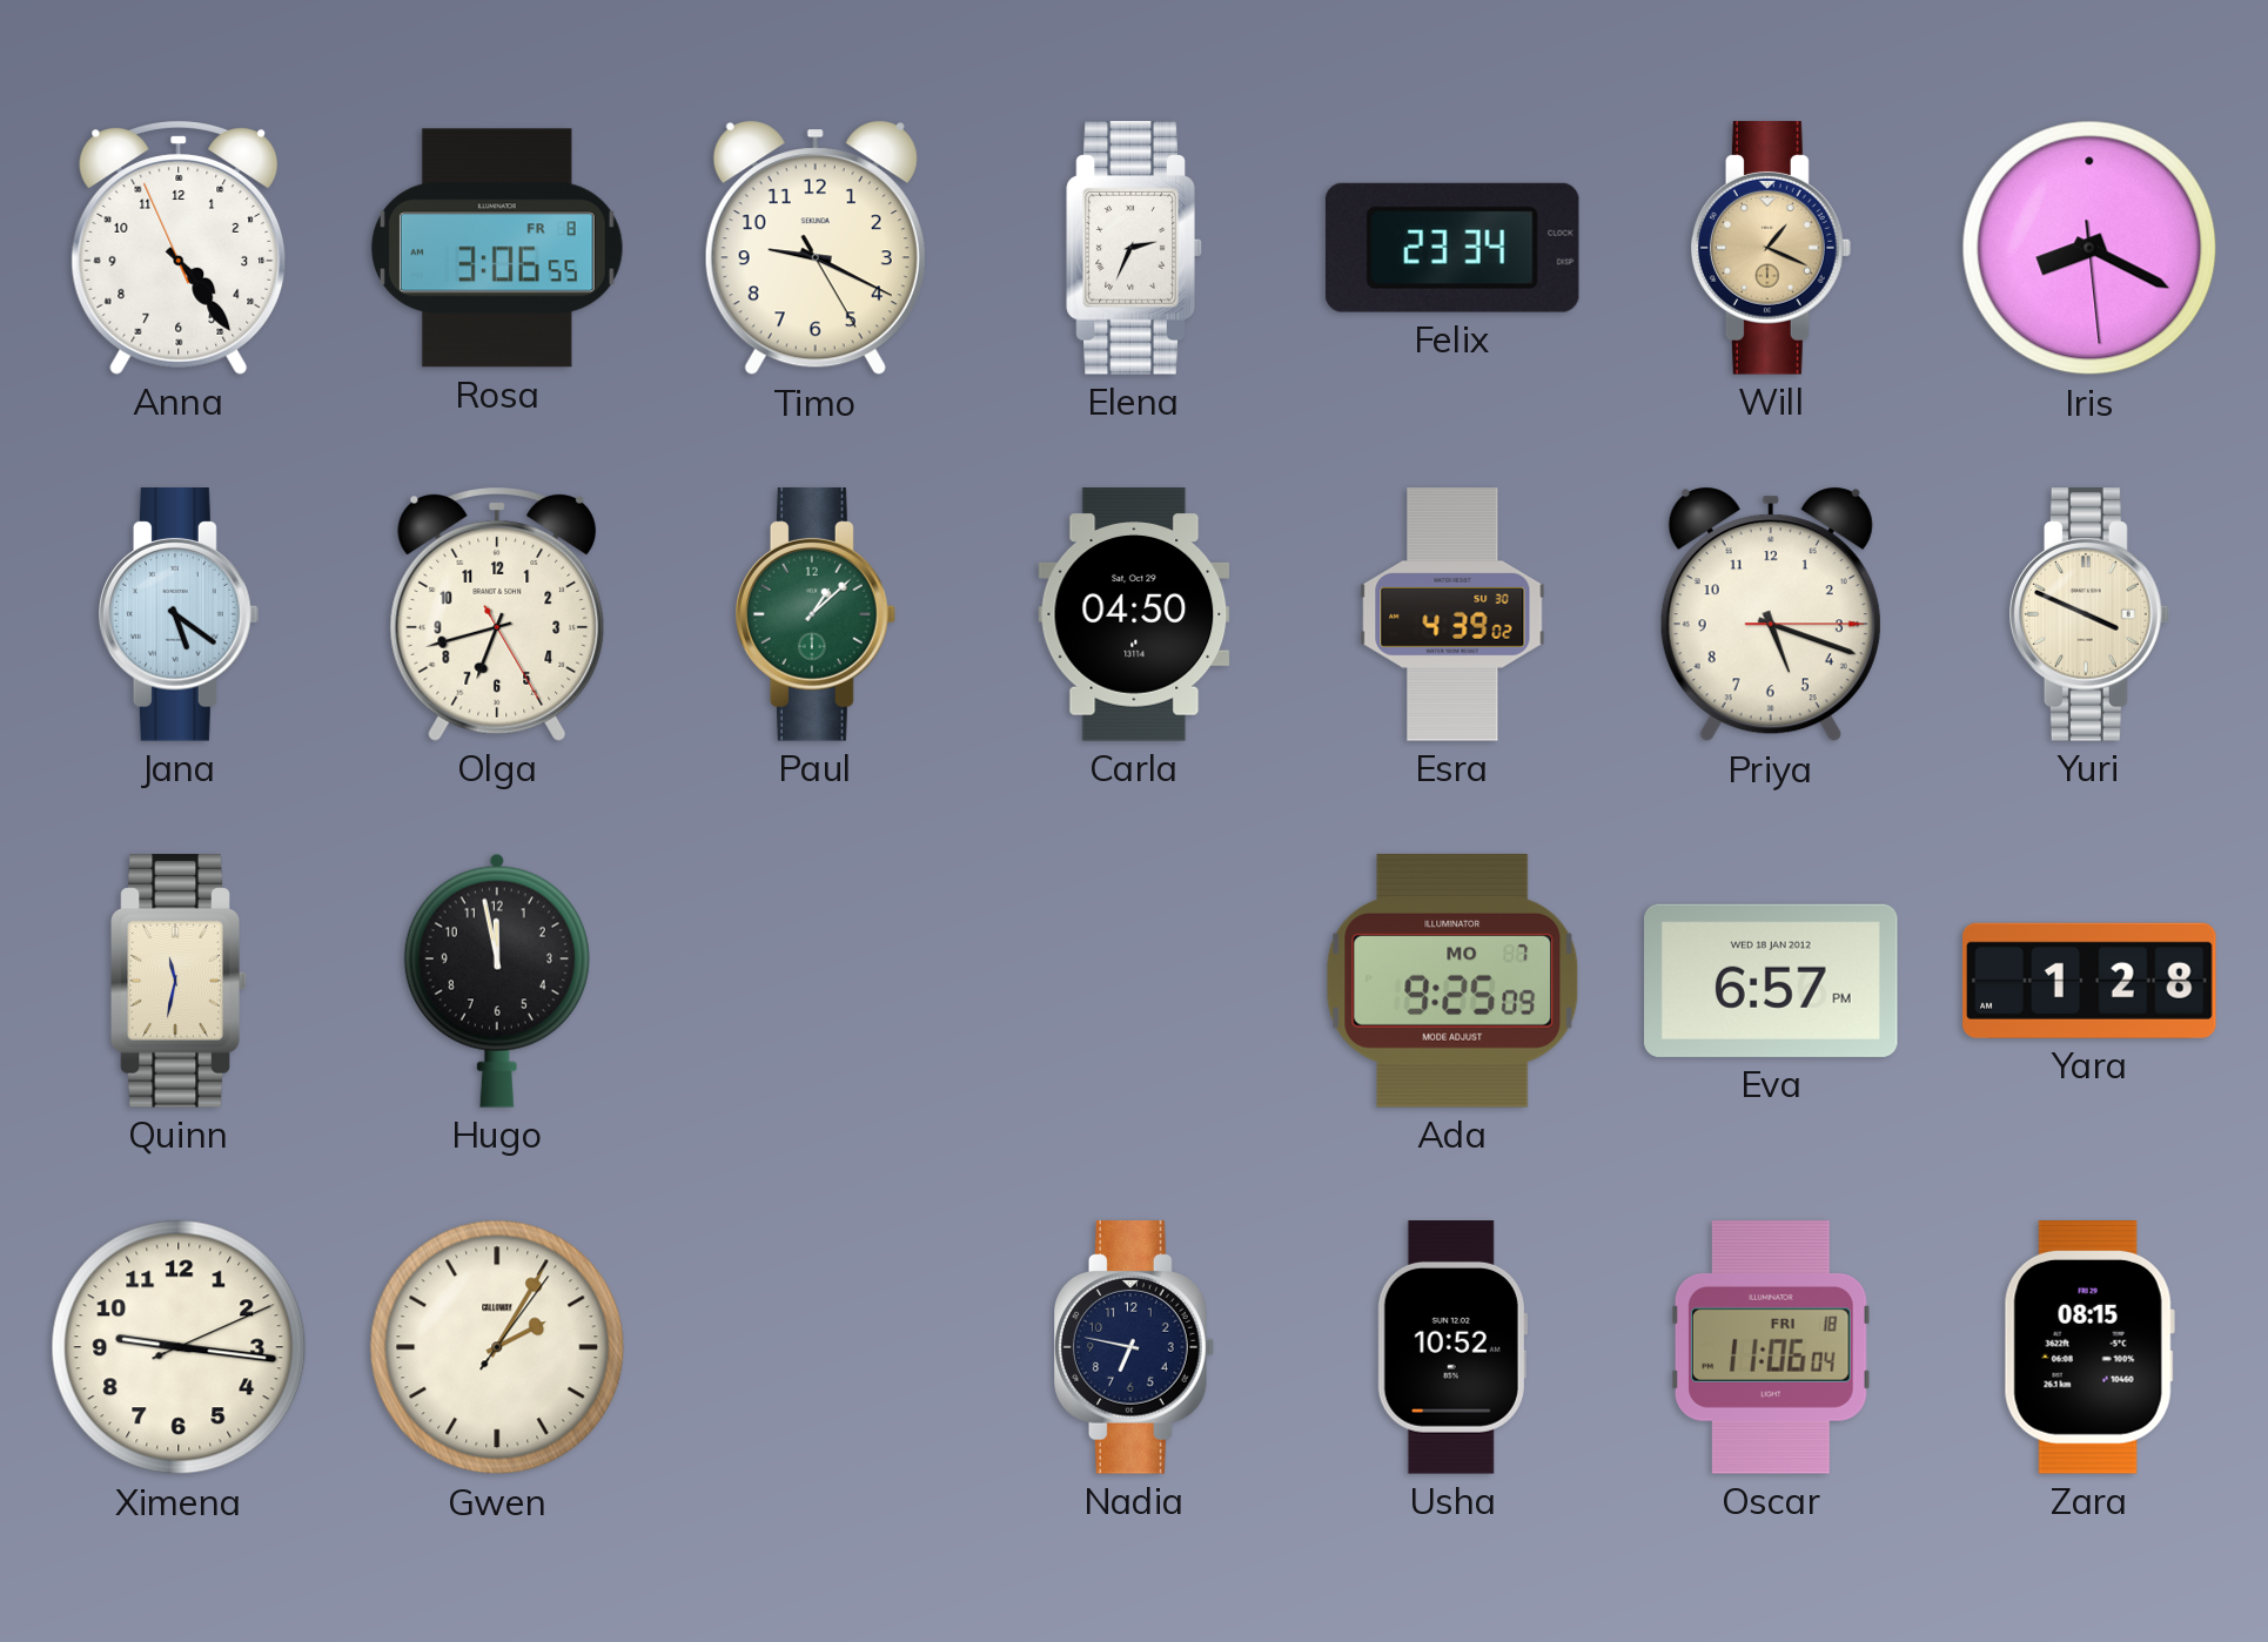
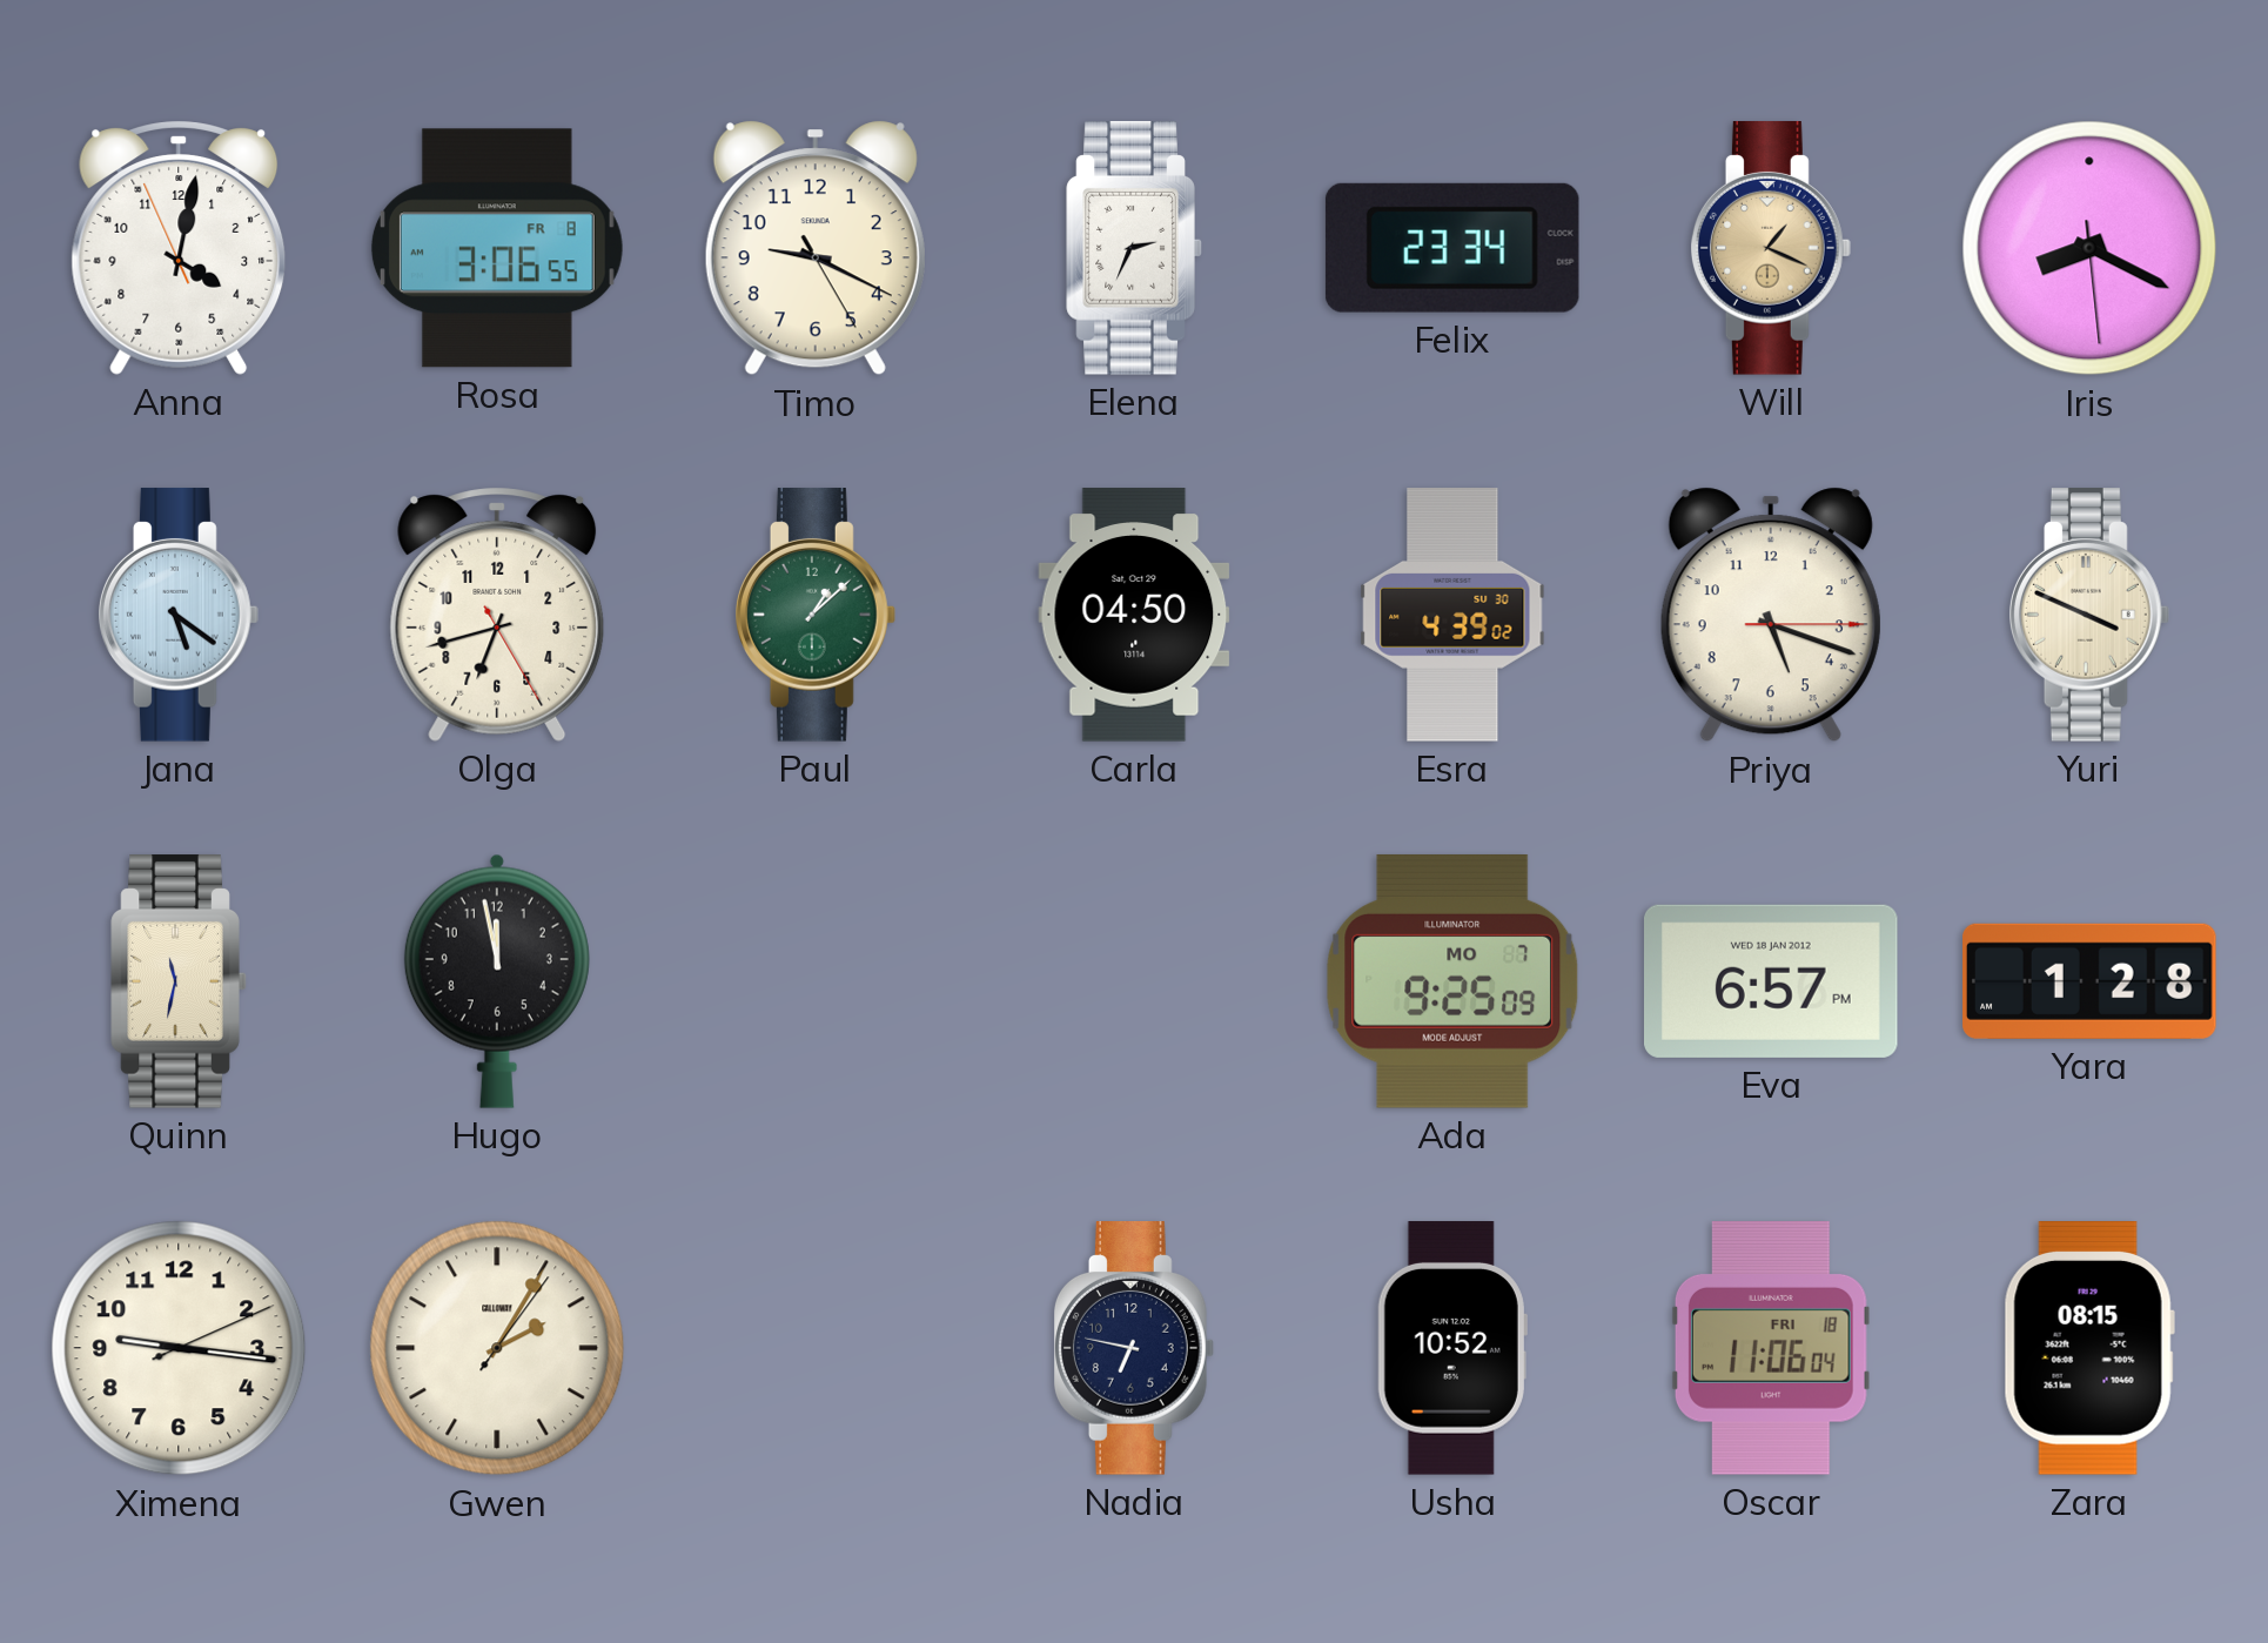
Anna: 4:23 -> 4:01 (179, 248)
